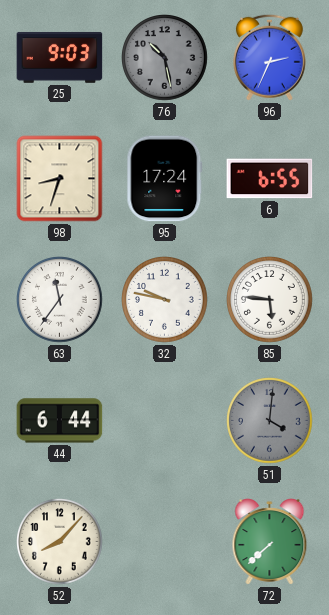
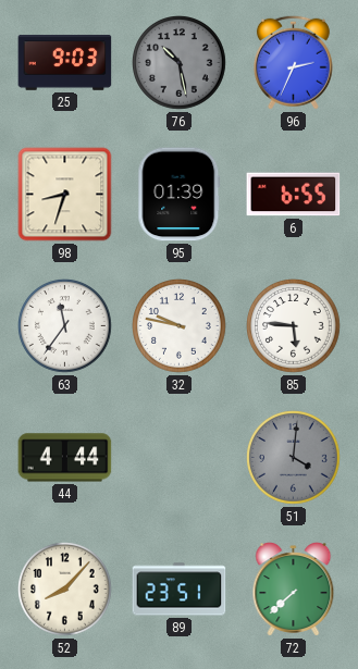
95: 17:24 -> 01:39 (180, 195)
44: 6:44 -> 4:44 (65, 458)
89: none -> 23:51 (180, 590)
